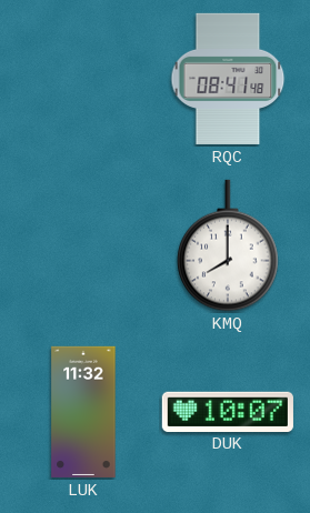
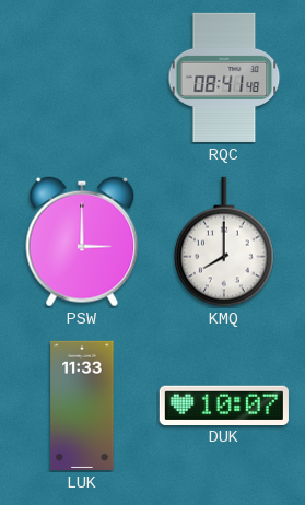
PSW: none -> 3:00 (82, 242)
LUK: 11:32 -> 11:33 (82, 406)
